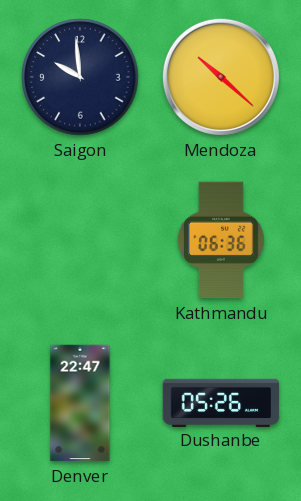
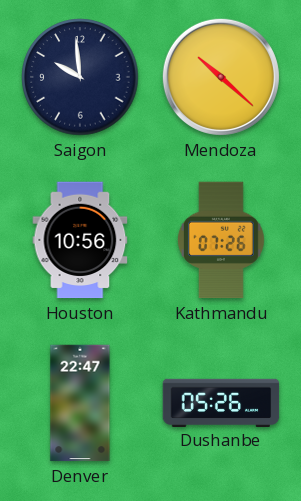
Houston: none -> 10:56 (80, 240)
Kathmandu: 06:36 -> 07:26 (221, 240)
